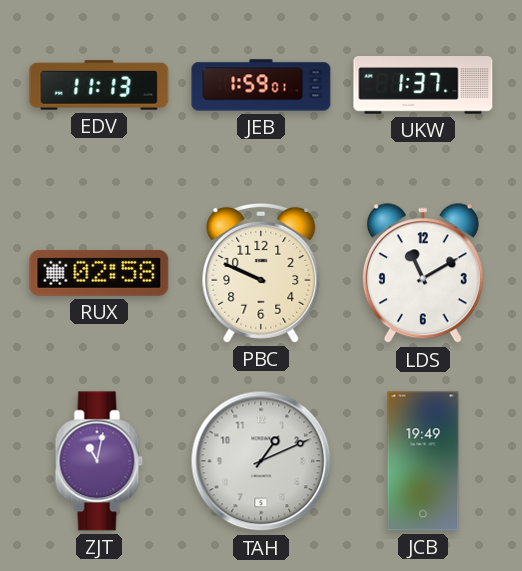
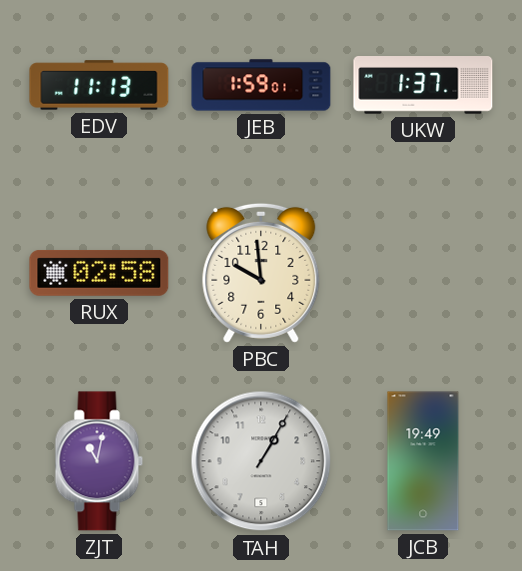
PBC: 9:49 -> 9:59 (261, 273)
LDS: 11:10 -> none (423, 274)
TAH: 1:11 -> 1:05 (261, 461)
